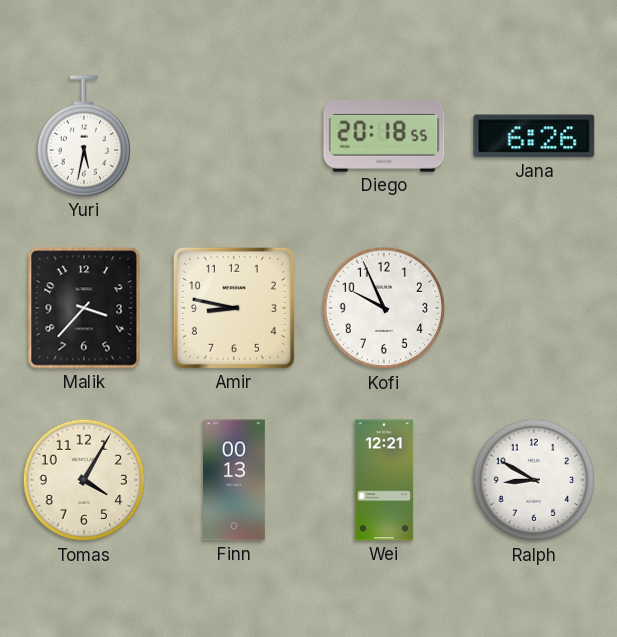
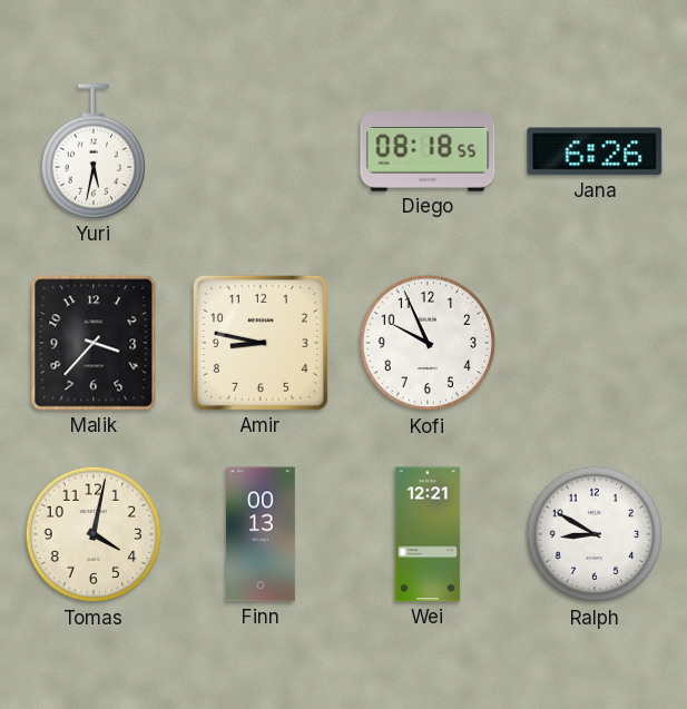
Diego: 20:18 -> 08:18 (428, 152)
Tomas: 4:05 -> 4:02 (94, 534)
